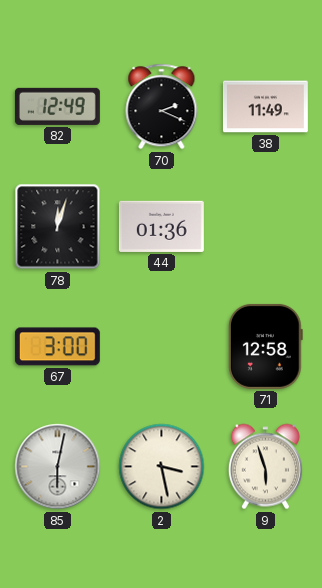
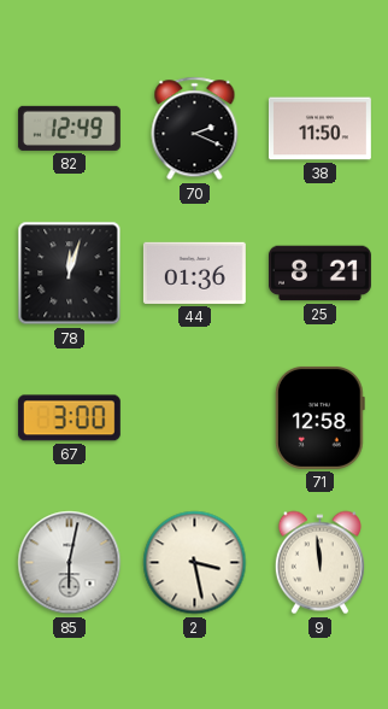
38: 11:49 -> 11:50 (319, 129)
25: none -> 8:21 (319, 274)
9: 5:57 -> 11:59 (319, 563)
